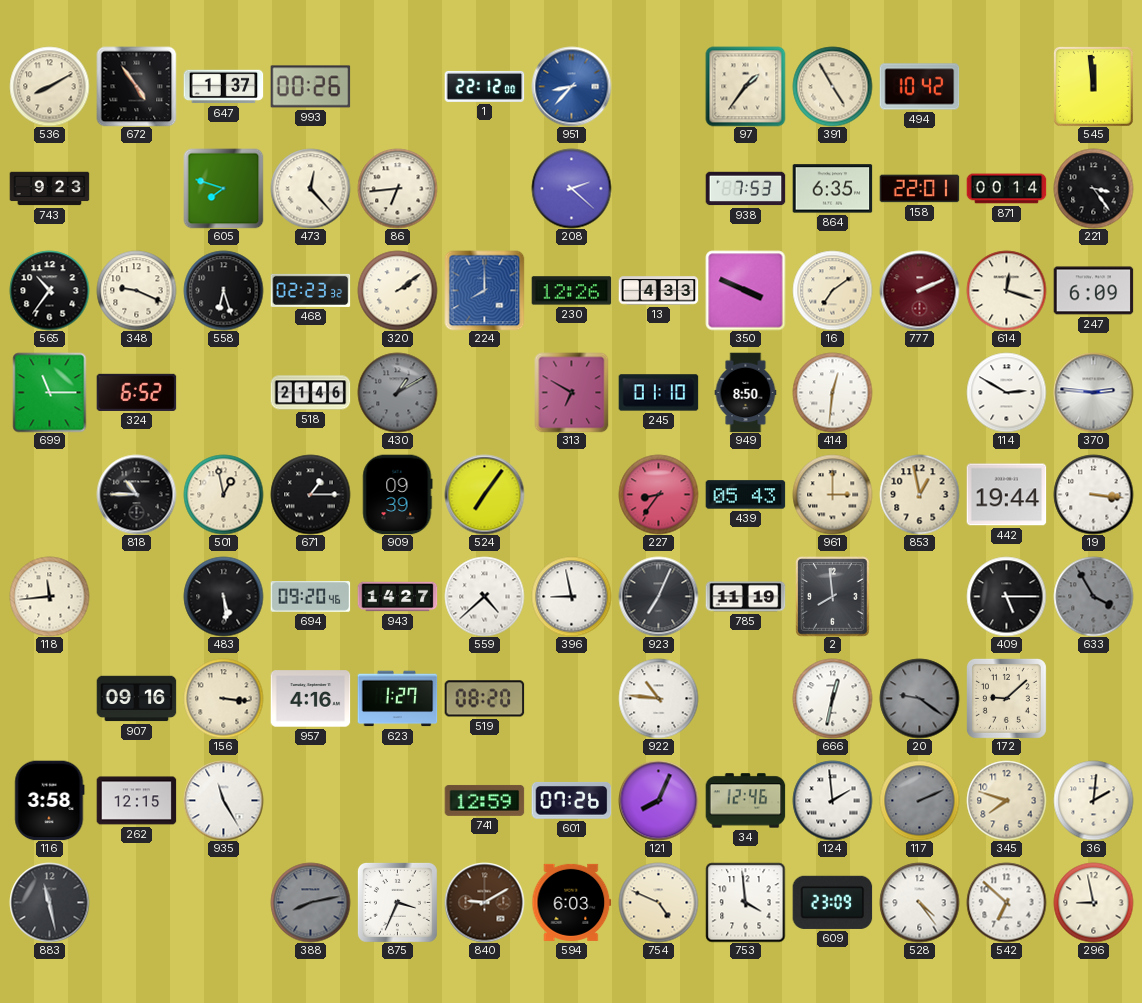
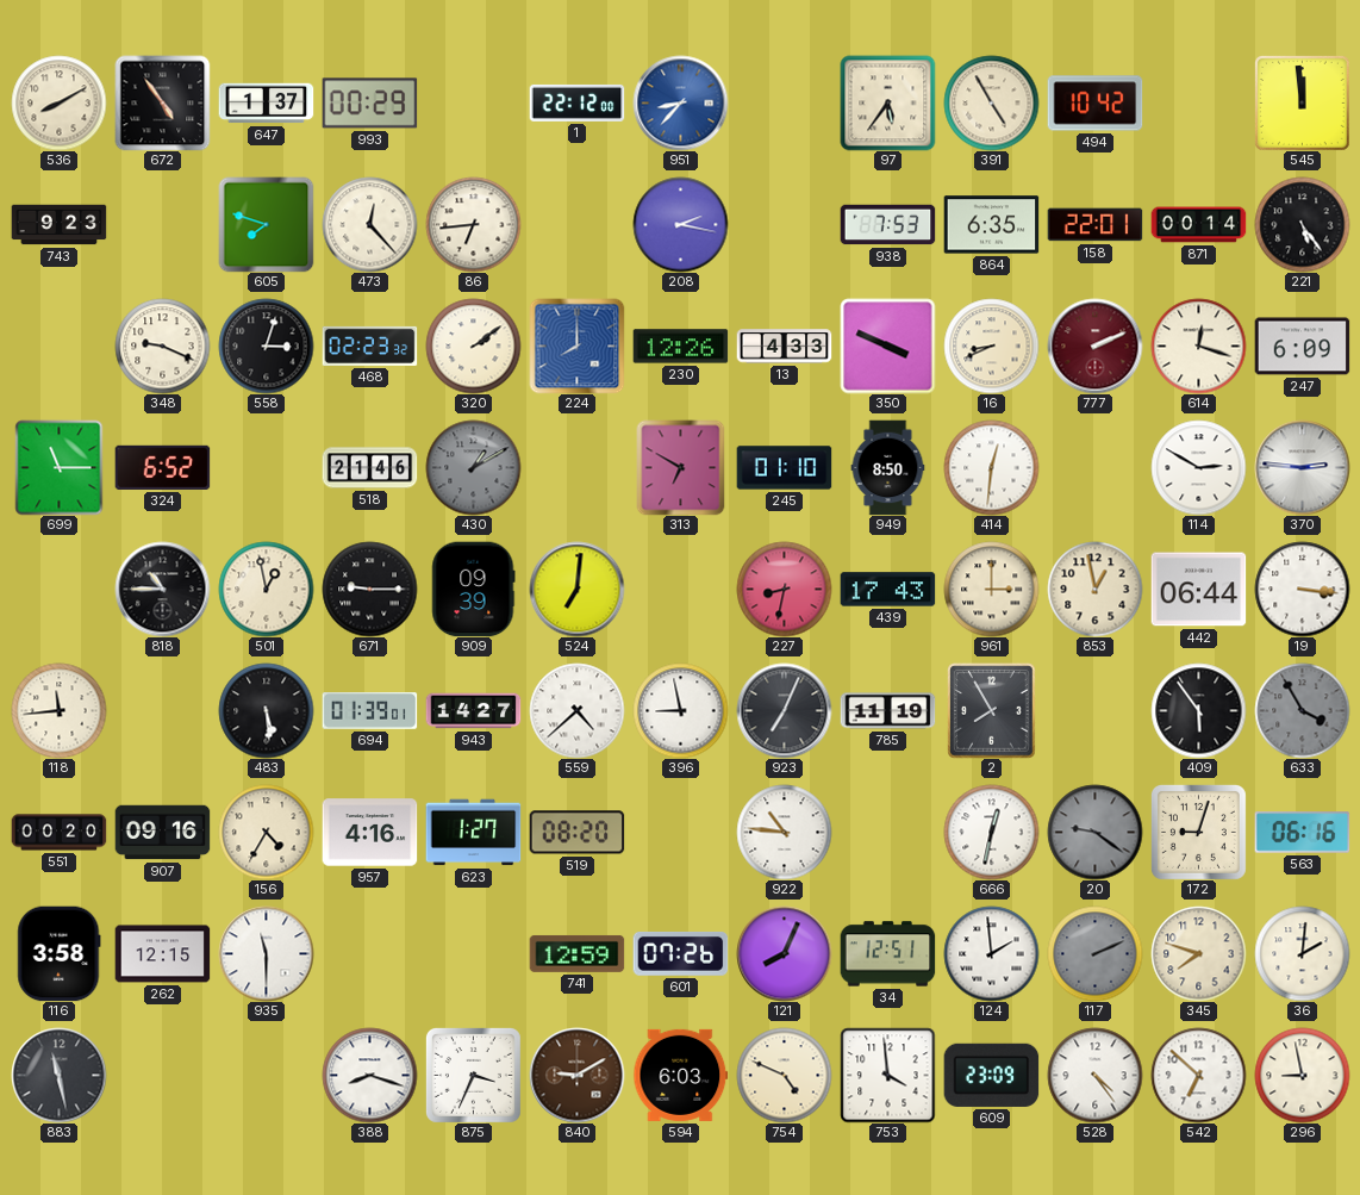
993: 00:26 -> 00:29 (369, 104)
97: 1:36 -> 5:36 (887, 102)
208: 2:22 -> 2:17 (680, 224)
221: 3:24 -> 5:24 (1302, 224)
565: 10:36 -> none (49, 290)
558: 6:27 -> 3:03 (266, 346)
16: 7:09 -> 8:41 (991, 346)
671: 1:15 -> 9:15 (369, 589)
524: 7:06 -> 7:01 (576, 589)
227: 8:36 -> 8:32 (784, 589)
439: 05:43 -> 17:43 (887, 590)
442: 19:44 -> 06:44 (1198, 590)
694: 09:20 -> 01:39 (369, 711)
2: 7:59 -> 7:55 (992, 710)
409: 5:15 -> 5:54 (1198, 710)
551: none -> 00:20 (58, 833)
156: 3:16 -> 4:35 (266, 832)
172: 9:08 -> 9:03 (1198, 832)
563: none -> 06:16 (1302, 833)
935: 11:25 -> 11:30 (266, 953)
34: 12:46 -> 12:51 (887, 954)
388: 8:13 -> 8:18 (369, 1075)
388 dial: grey -> white (369, 1075)
